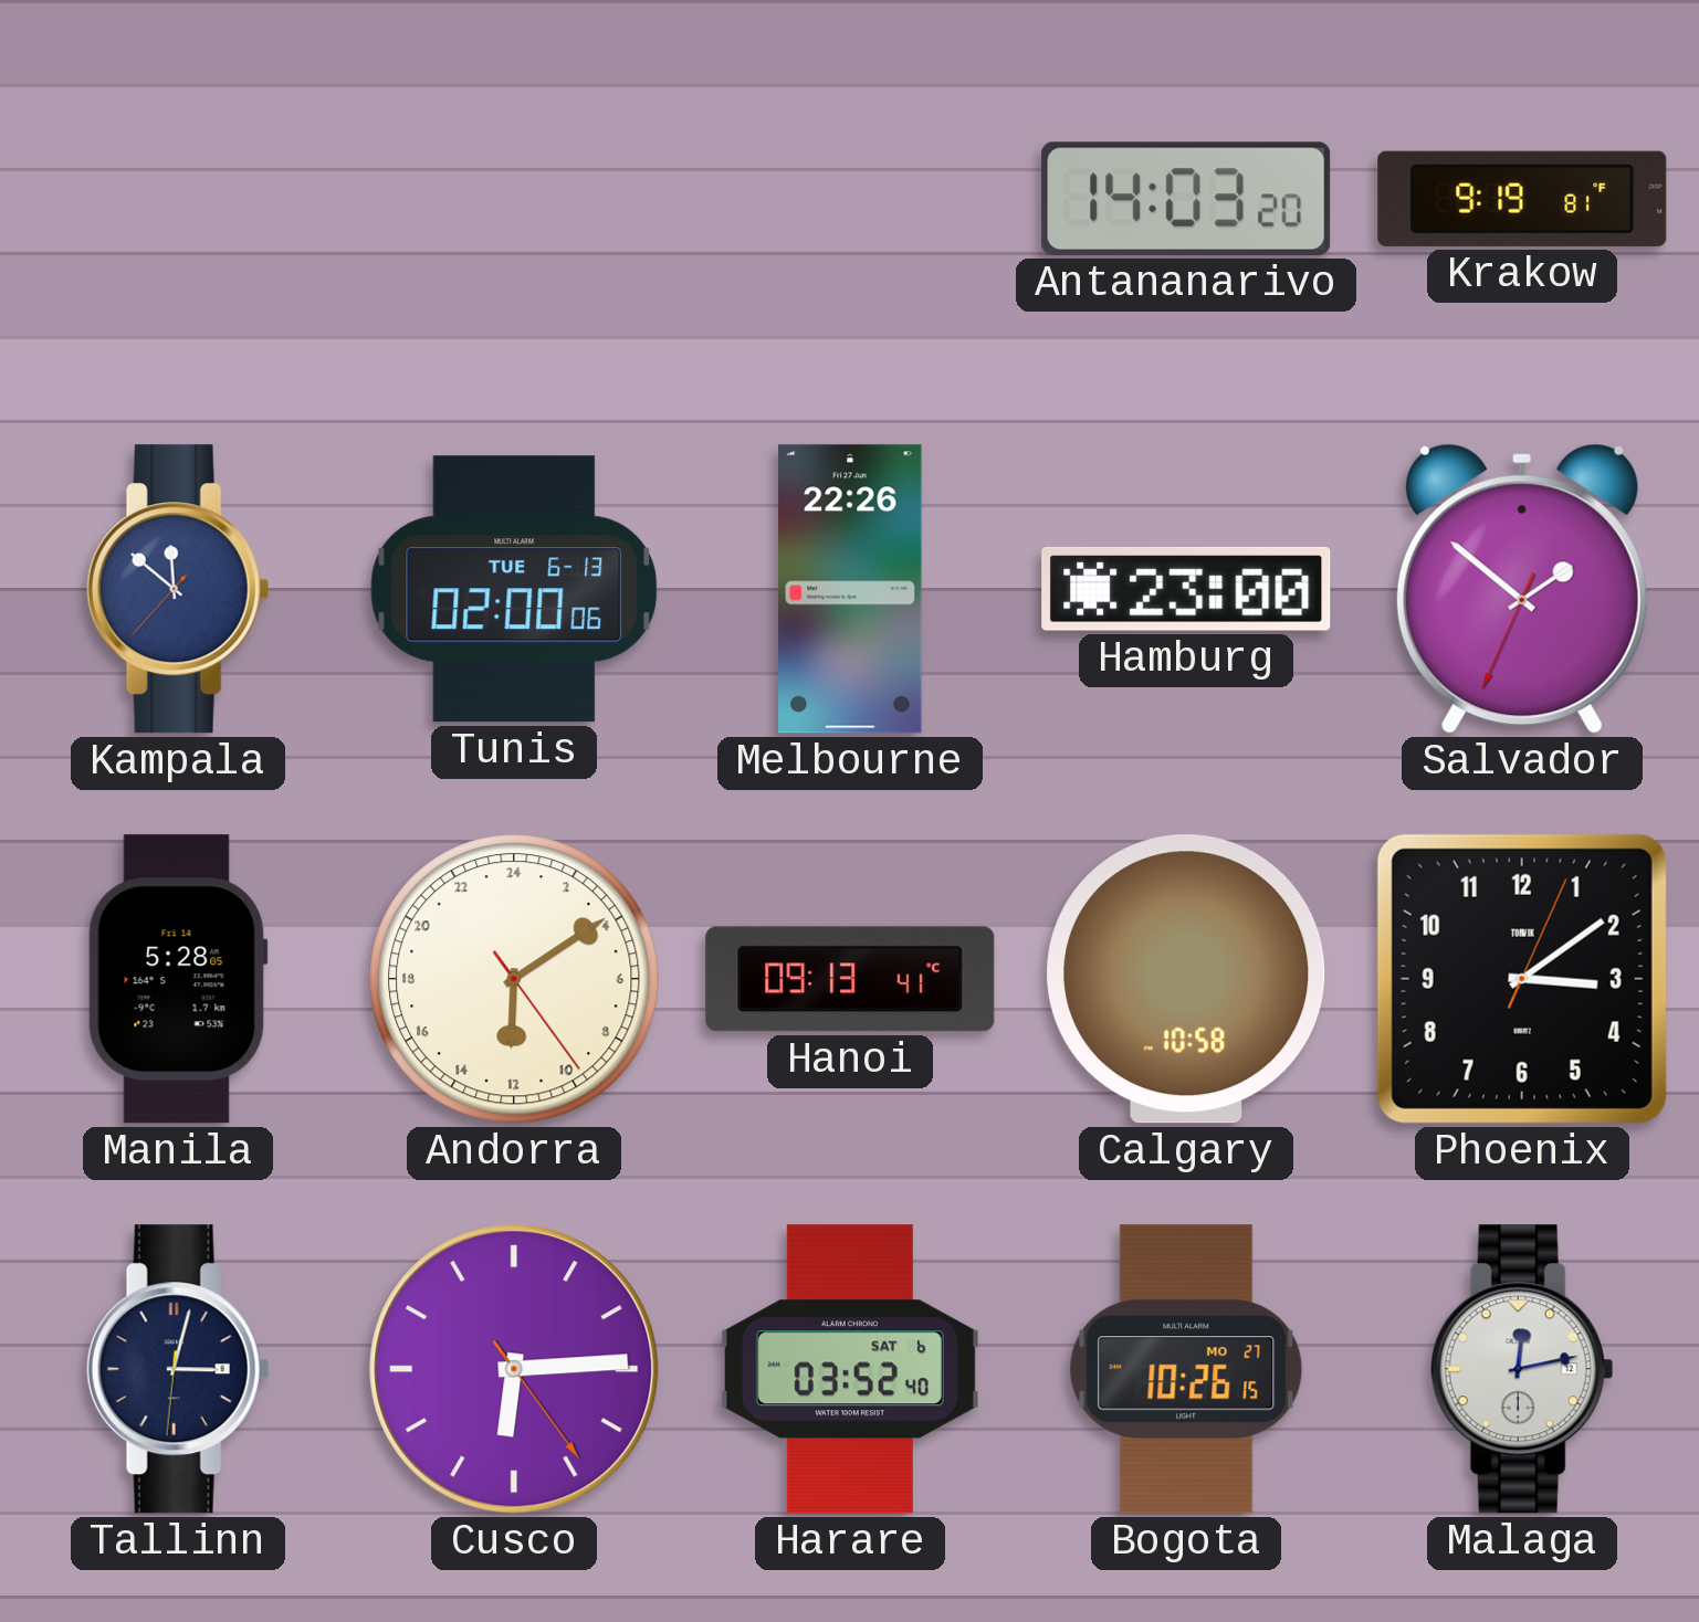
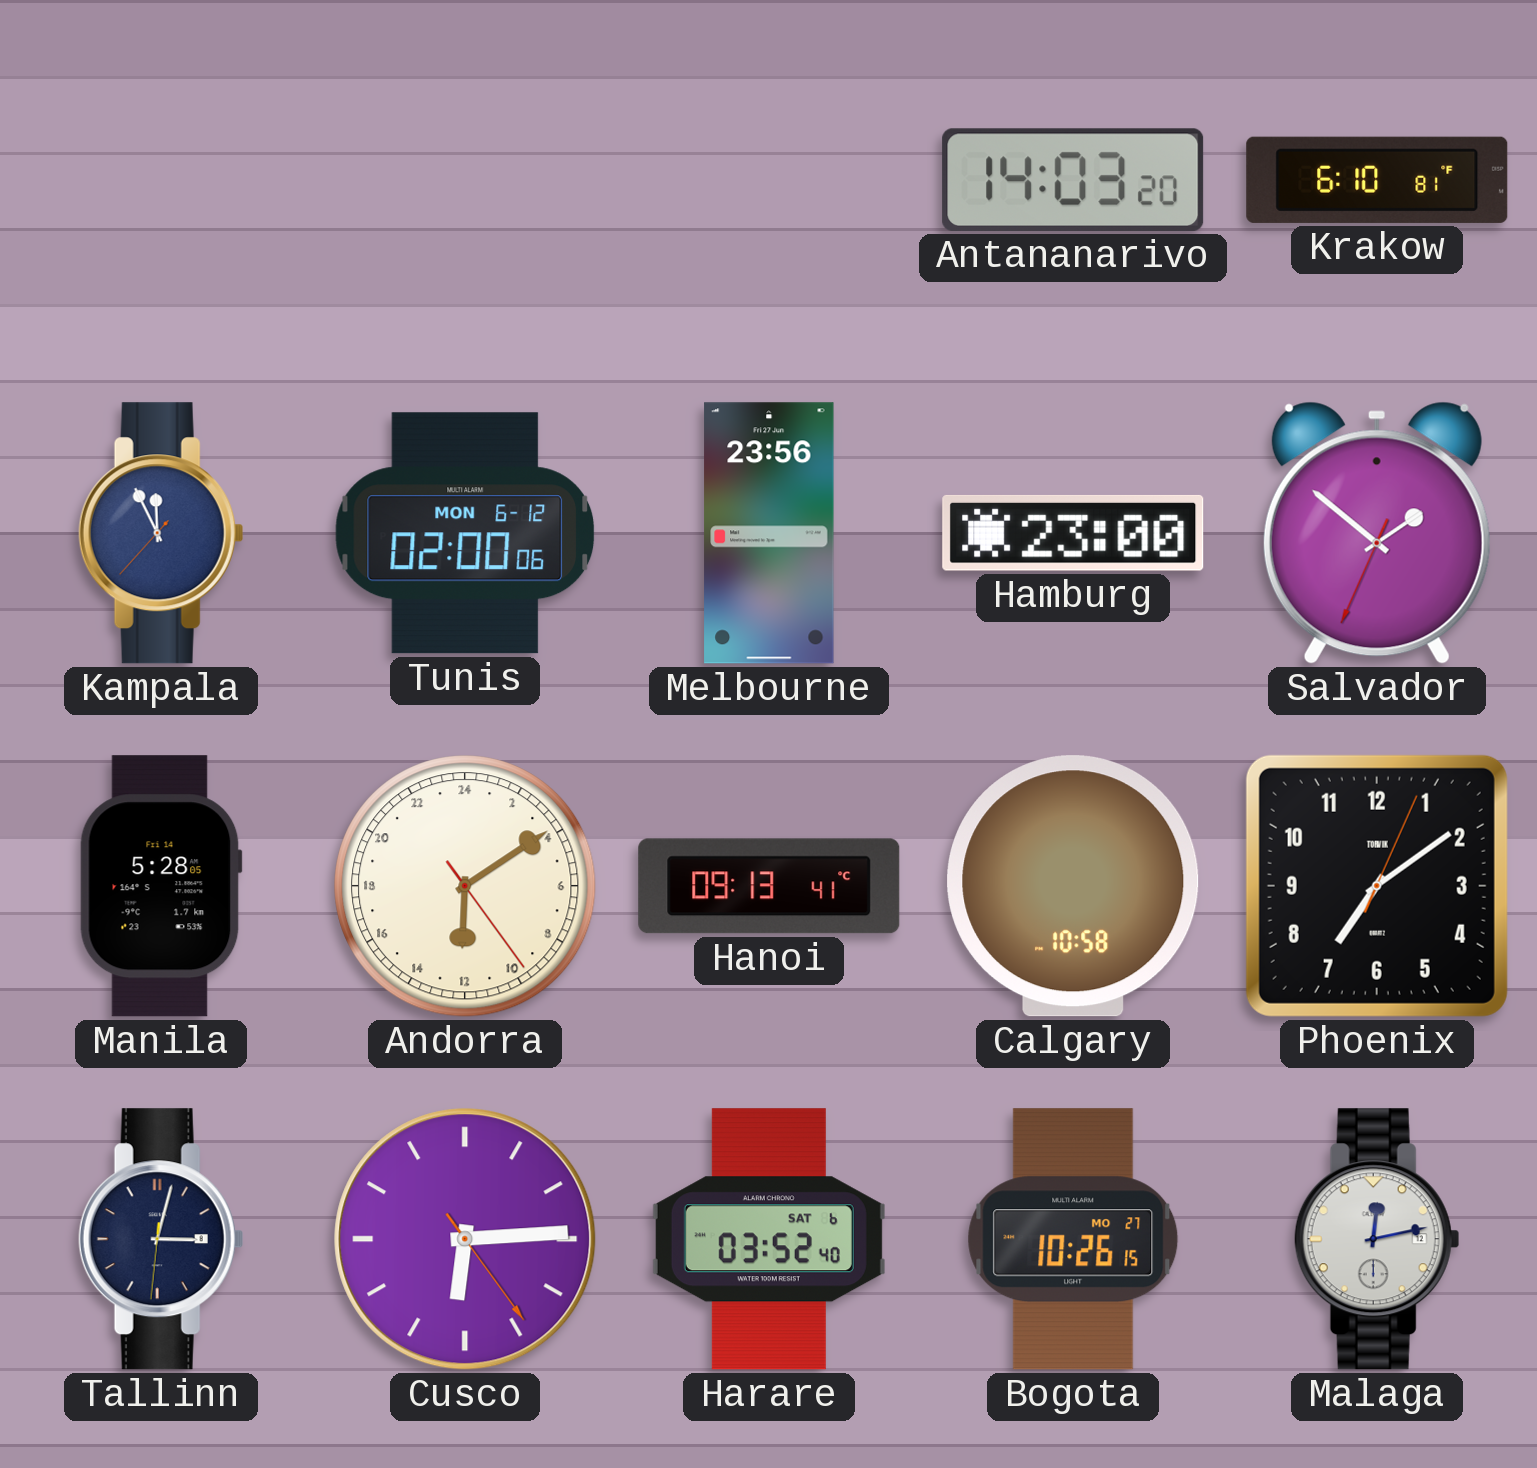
Krakow: 9:19 -> 6:10 (1377, 180)
Kampala: 11:51 -> 11:55 (161, 533)
Tunis date: TUE 6-13 -> MON 6-12 (465, 533)
Melbourne: 22:26 -> 23:56 (769, 533)
Phoenix: 3:09 -> 7:09 (1377, 886)
